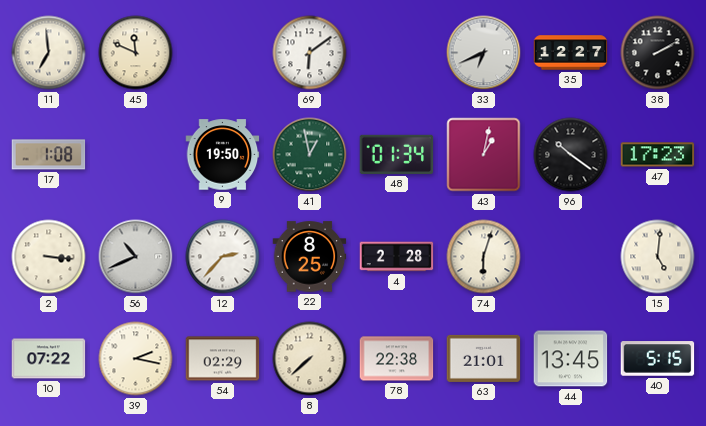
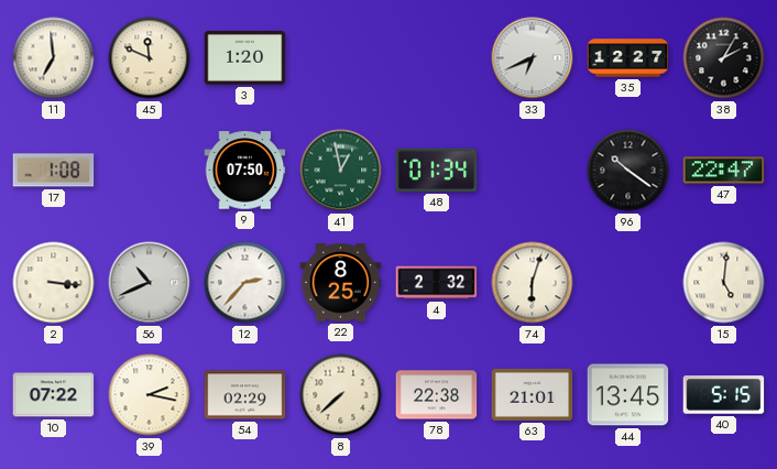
3: none -> 1:20 (245, 58)
69: 6:09 -> none (310, 53)
38: 2:10 -> 2:05 (724, 58)
9: 19:50 -> 07:50 (245, 171)
43: 1:02 -> none (484, 155)
47: 17:23 -> 22:47 (724, 171)
4: 2:28 -> 2:32 (437, 283)
